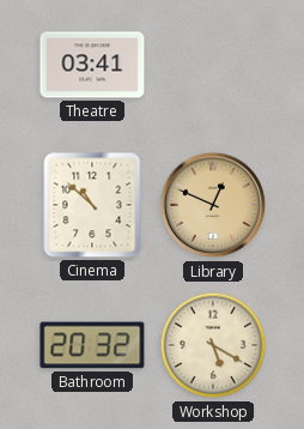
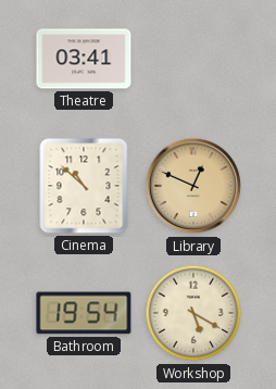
Bathroom: 20:32 -> 19:54 (84, 313)
